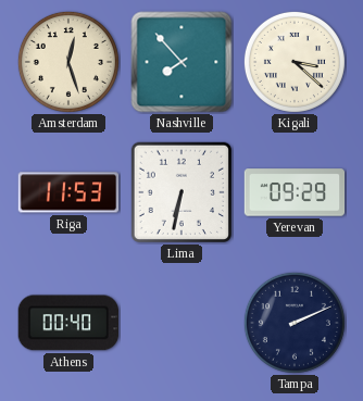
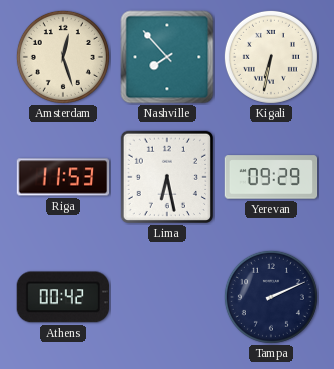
Kigali: 3:22 -> 6:32 (271, 57)
Lima: 6:32 -> 6:28 (166, 176)
Athens: 00:40 -> 00:42 (62, 297)
